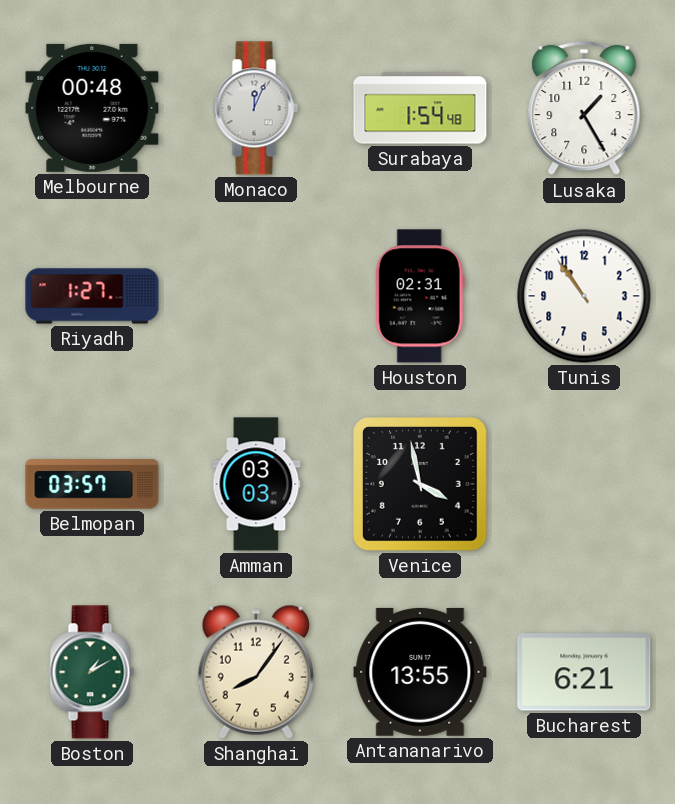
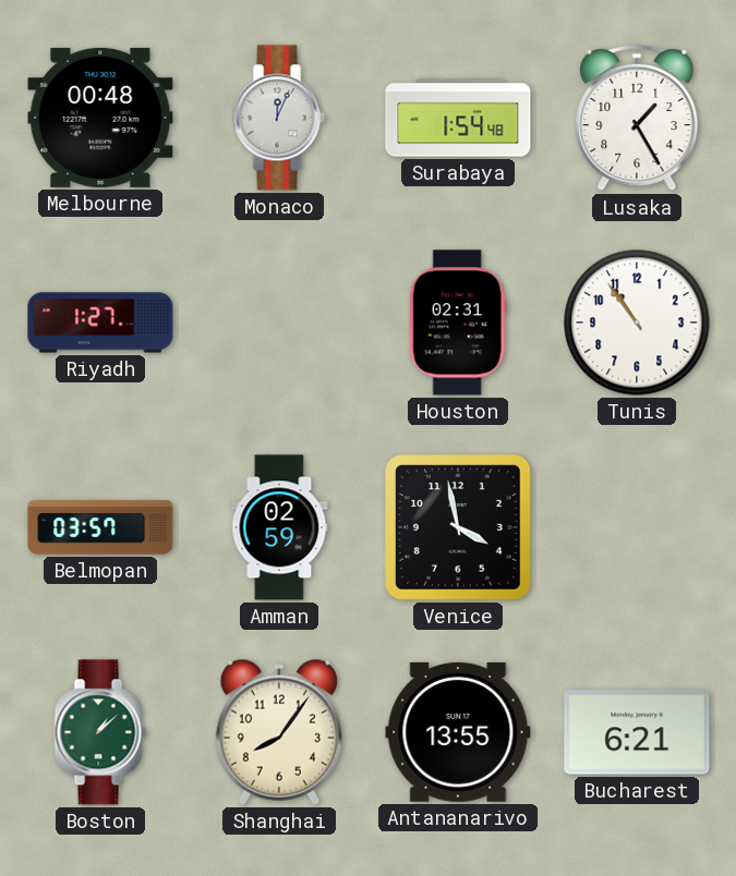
Amman: 03:03 -> 02:59 (279, 527)
Boston: 1:10 -> 1:08 (100, 732)
